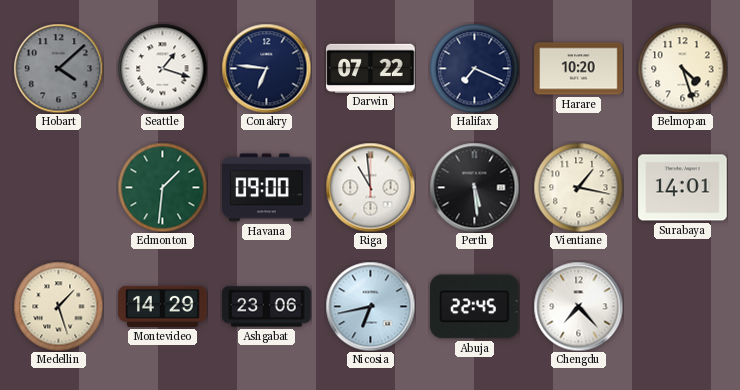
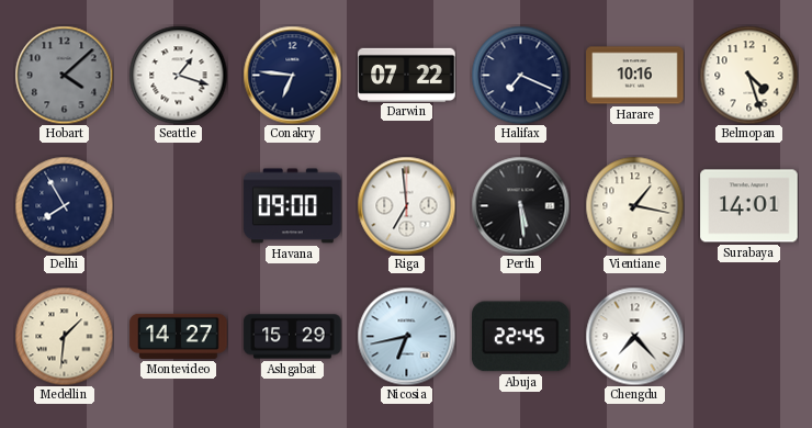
Harare: 10:20 -> 10:16 (635, 76)
Delhi: none -> 7:55 (64, 205)
Edmonton: 1:31 -> none (162, 187)
Riga: 10:59 -> 6:59 (406, 205)
Medellin: 1:27 -> 1:31 (64, 336)
Montevideo: 14:29 -> 14:27 (179, 336)
Ashgabat: 23:06 -> 15:29 (293, 337)
